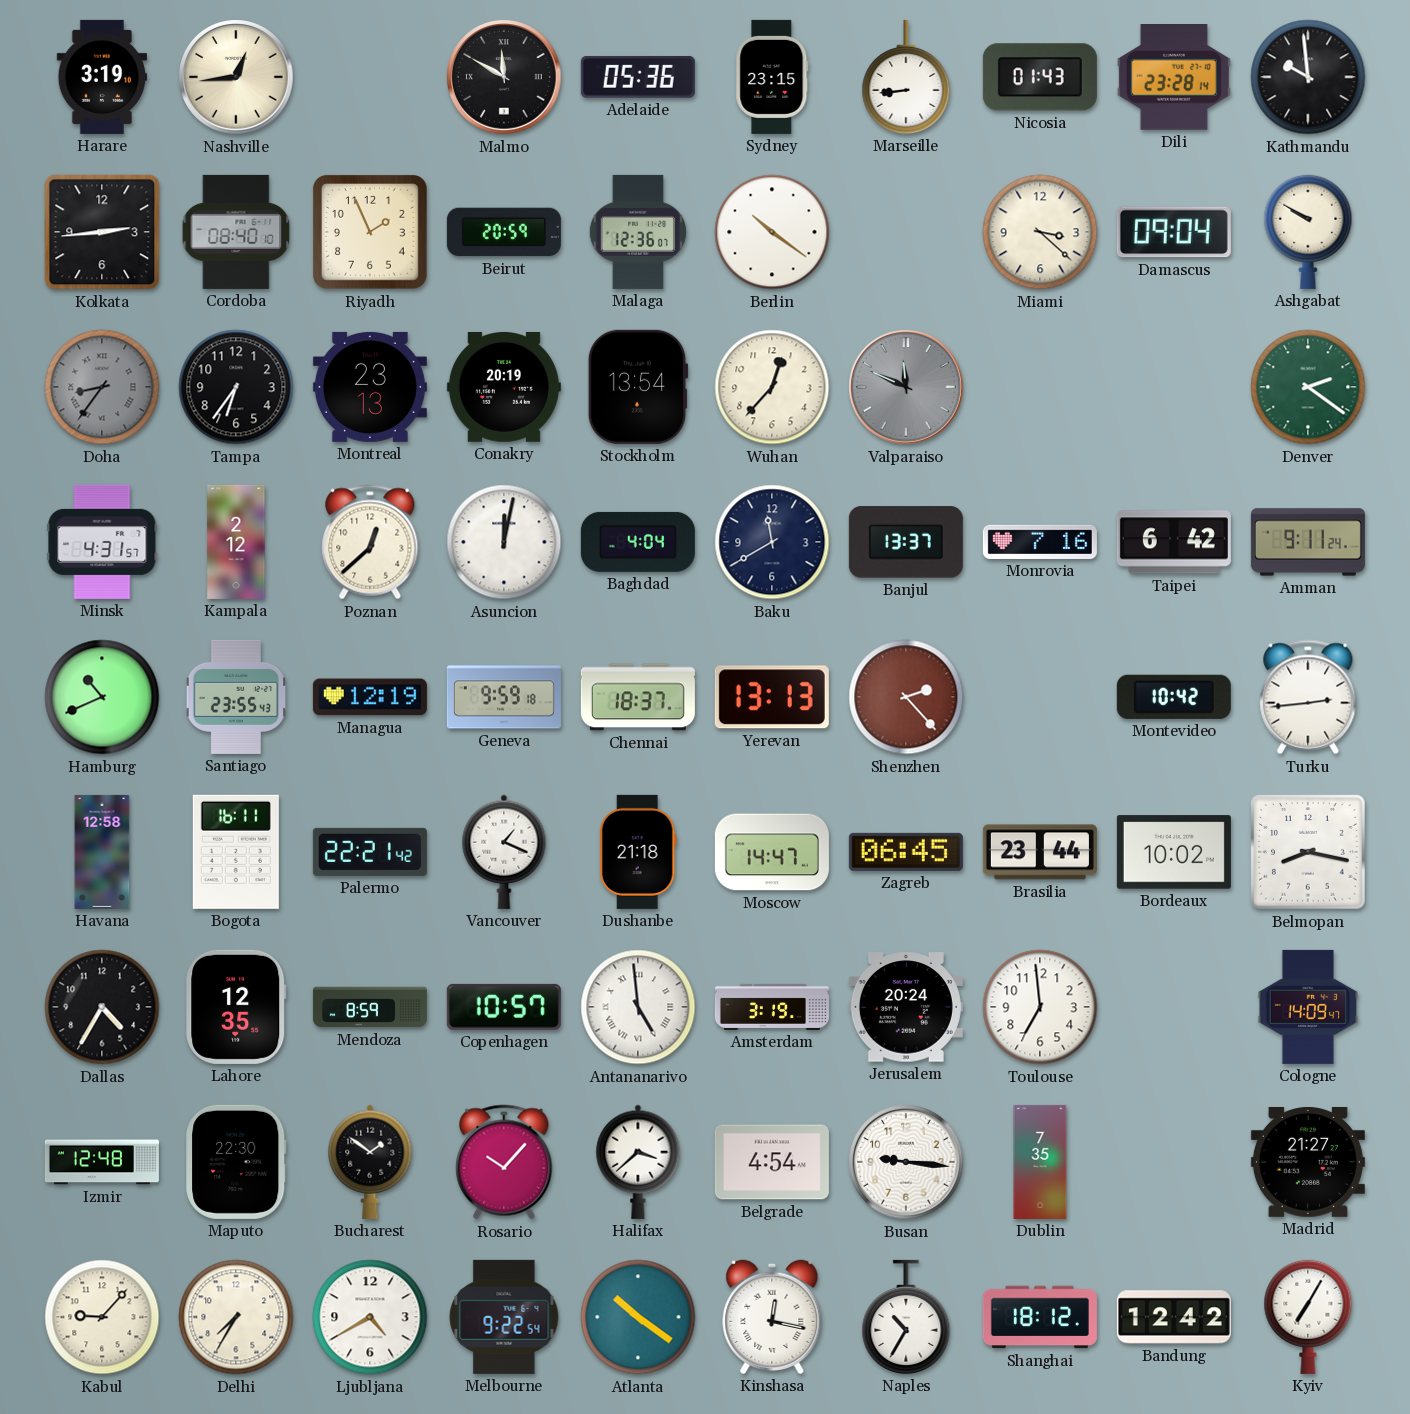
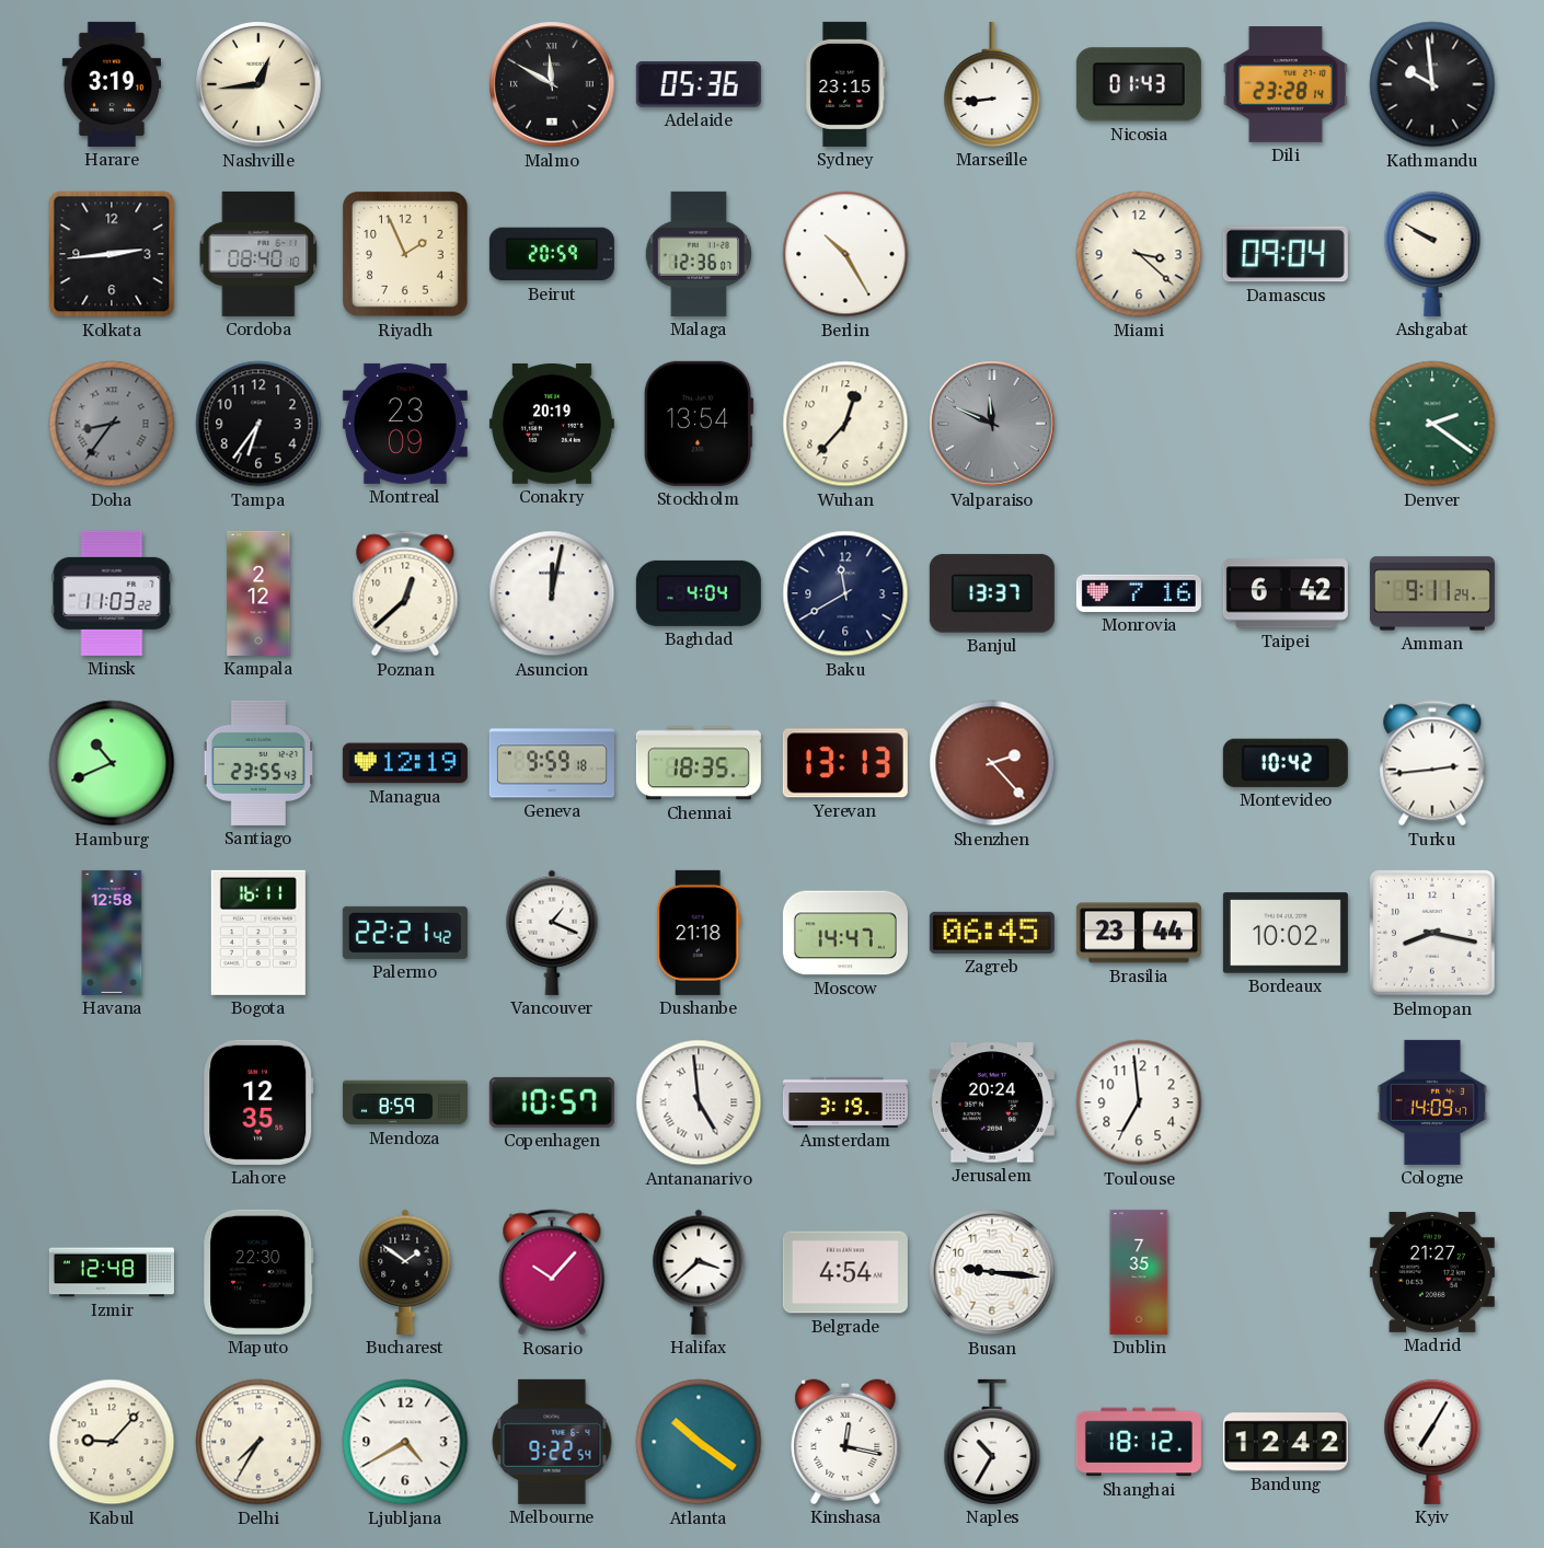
Berlin: 10:21 -> 10:25 (845, 254)
Montreal: 23:13 -> 23:09 (405, 424)
Minsk: 4:31 -> 11:03 (112, 593)
Chennai: 18:37 -> 18:35 (699, 763)
Dallas: 4:35 -> none (102, 1007)
